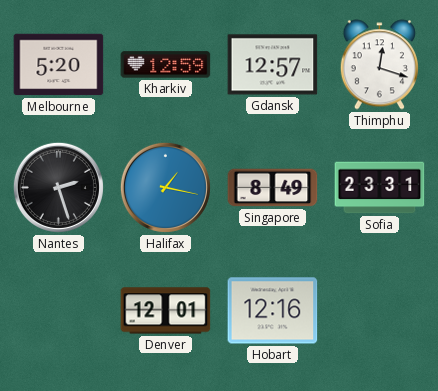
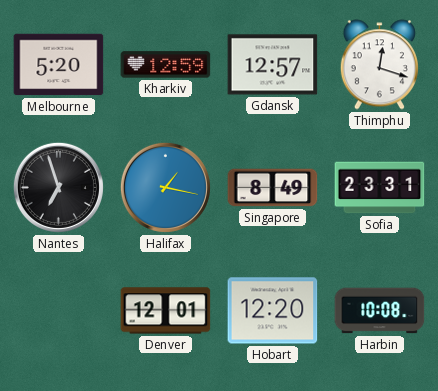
Nantes: 2:27 -> 6:57 (58, 187)
Hobart: 12:16 -> 12:20 (273, 311)
Harbin: none -> 10:08 (380, 311)
